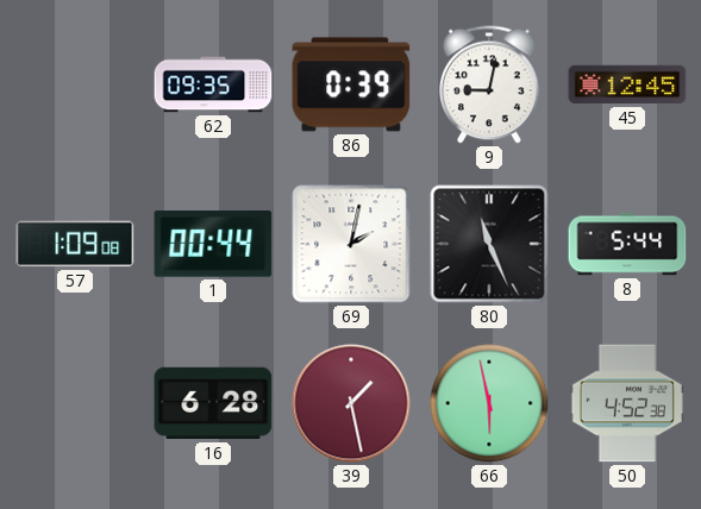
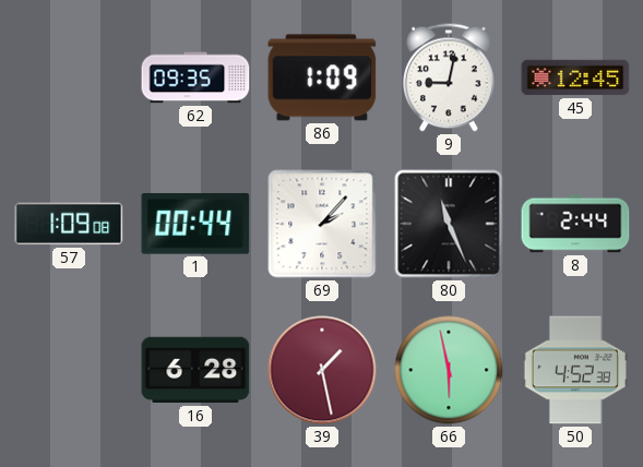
86: 0:39 -> 1:09 (322, 77)
69: 2:02 -> 2:07 (322, 224)
8: 5:44 -> 2:44 (575, 224)
